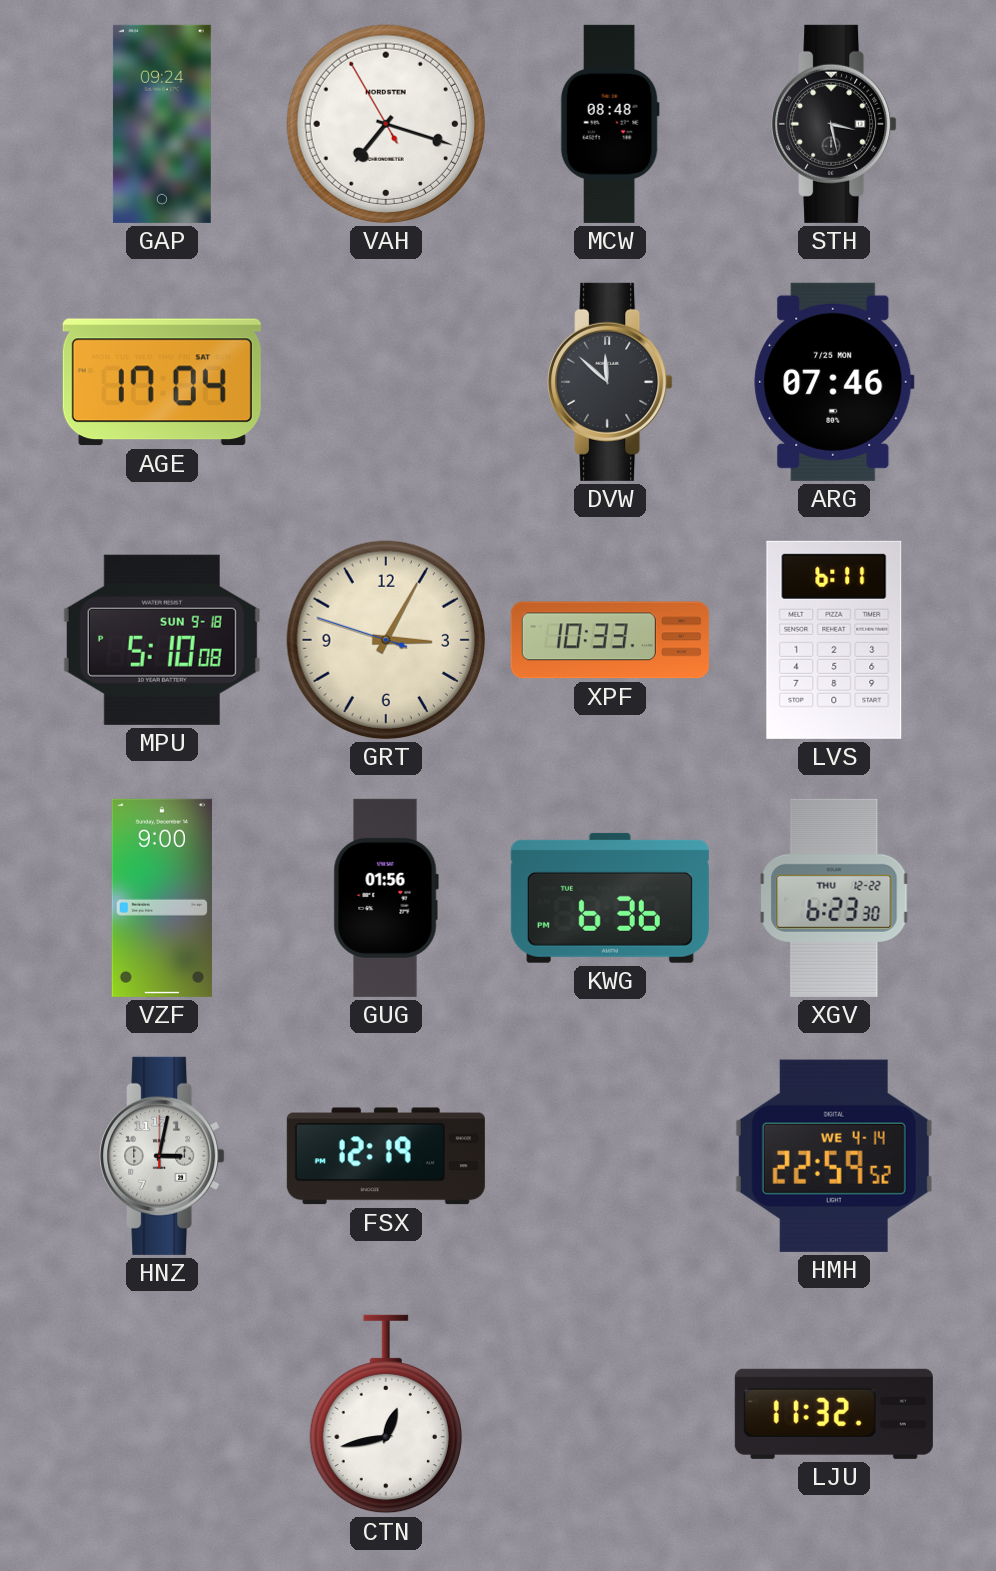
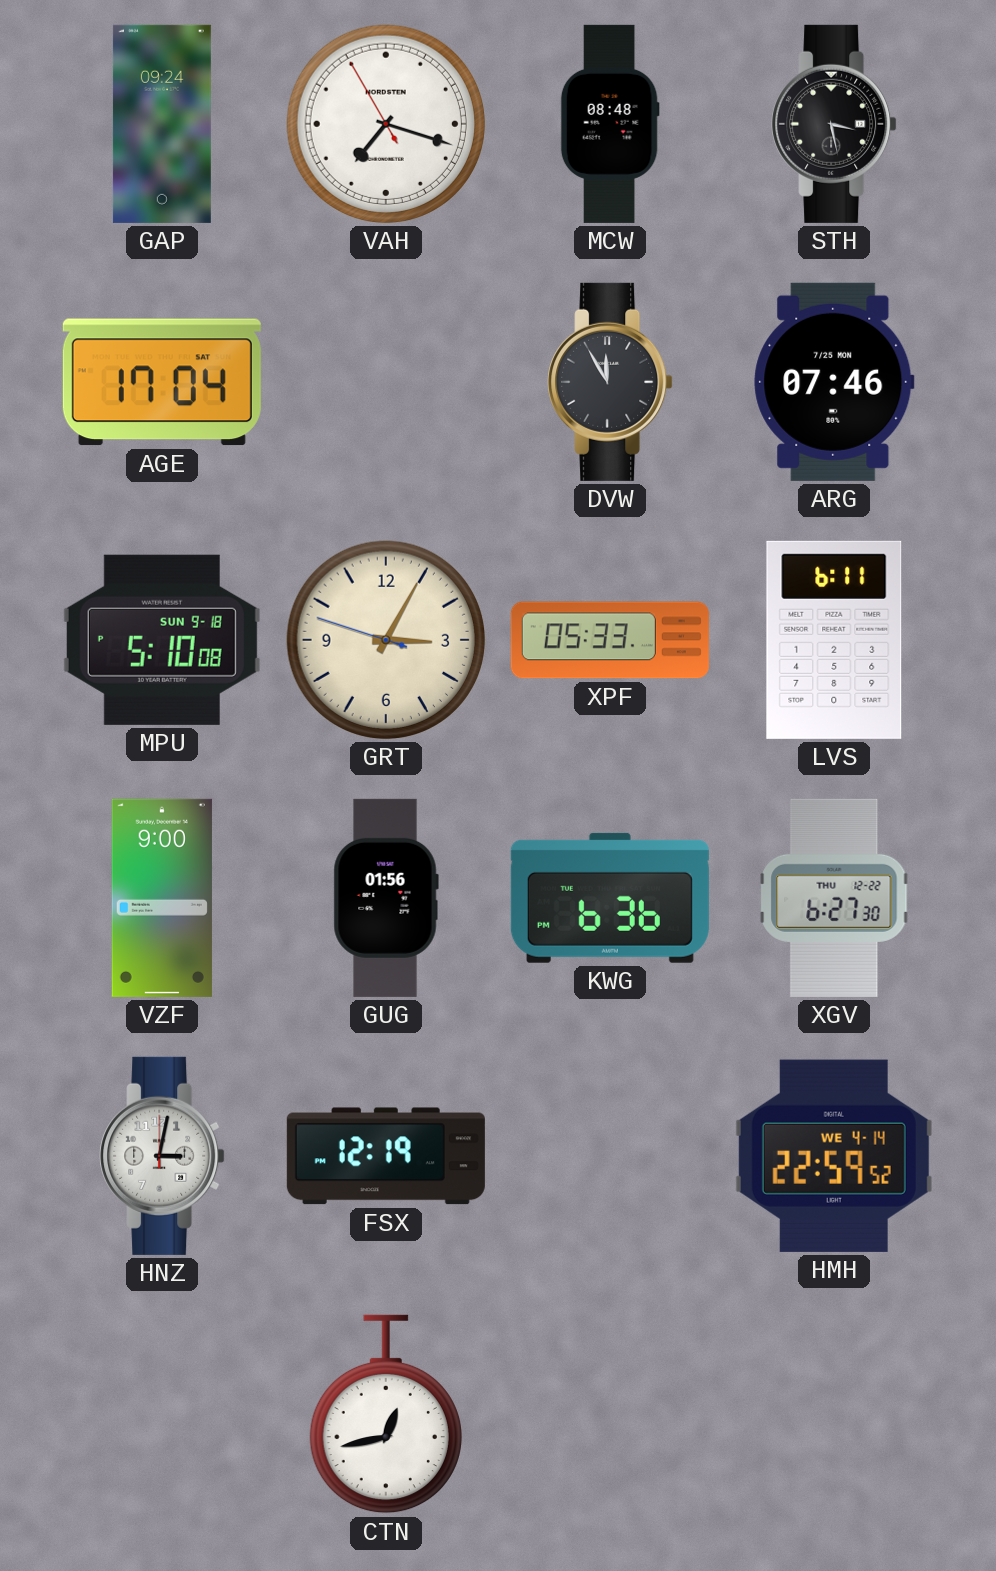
DVW: 11:52 -> 11:55 (610, 382)
XPF: 10:33 -> 05:33 (610, 640)
XGV: 6:23 -> 6:27 (834, 898)
LJU: 11:32 -> none (834, 1414)
